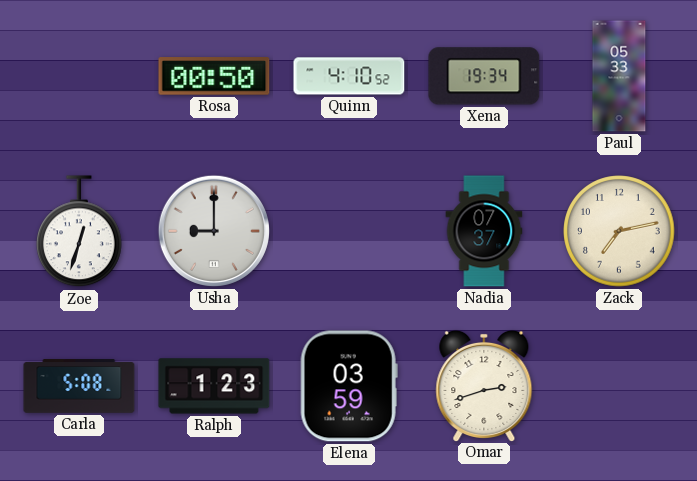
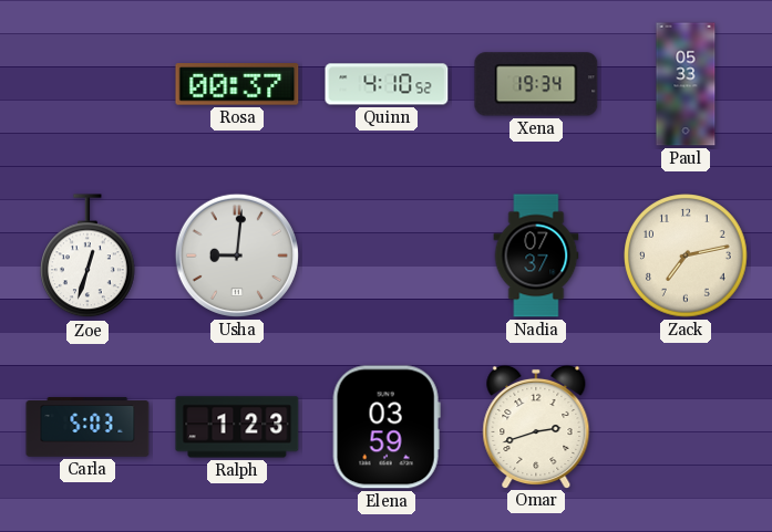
Rosa: 00:50 -> 00:37 (237, 84)
Usha: 9:00 -> 9:01 (237, 255)
Carla: 5:08 -> 5:03 (88, 427)
